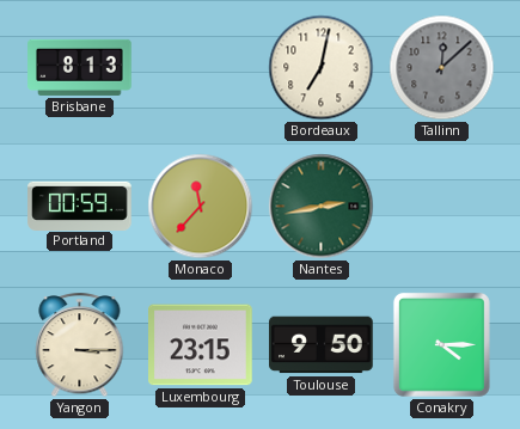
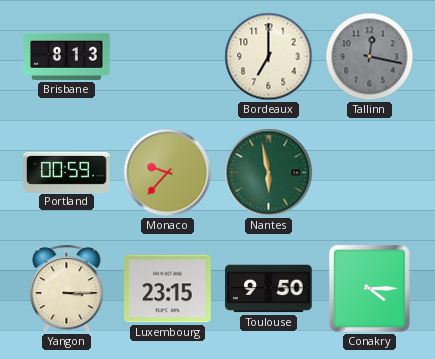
Bordeaux: 7:02 -> 7:00 (269, 57)
Tallinn: 12:08 -> 12:17 (370, 57)
Monaco: 11:37 -> 9:37 (168, 173)
Nantes: 2:43 -> 5:58 (269, 173)
